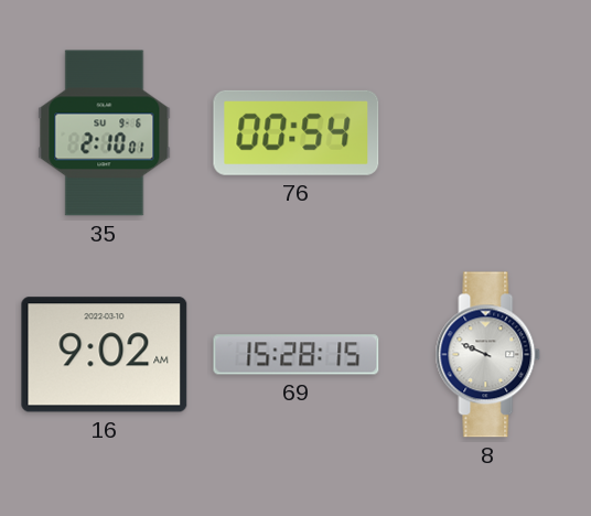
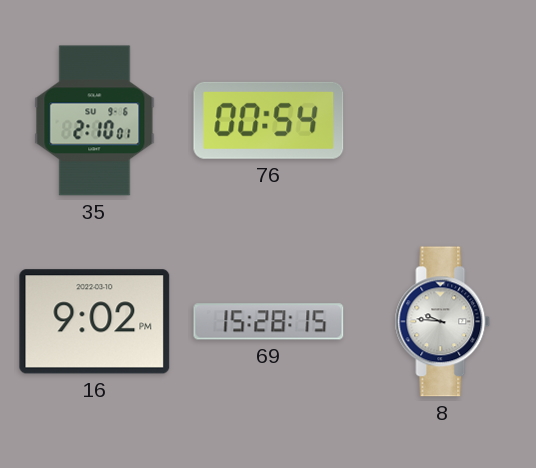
16: 9:02 AM -> 9:02 PM (95, 322)
8: 9:49 -> 9:46 (443, 322)
